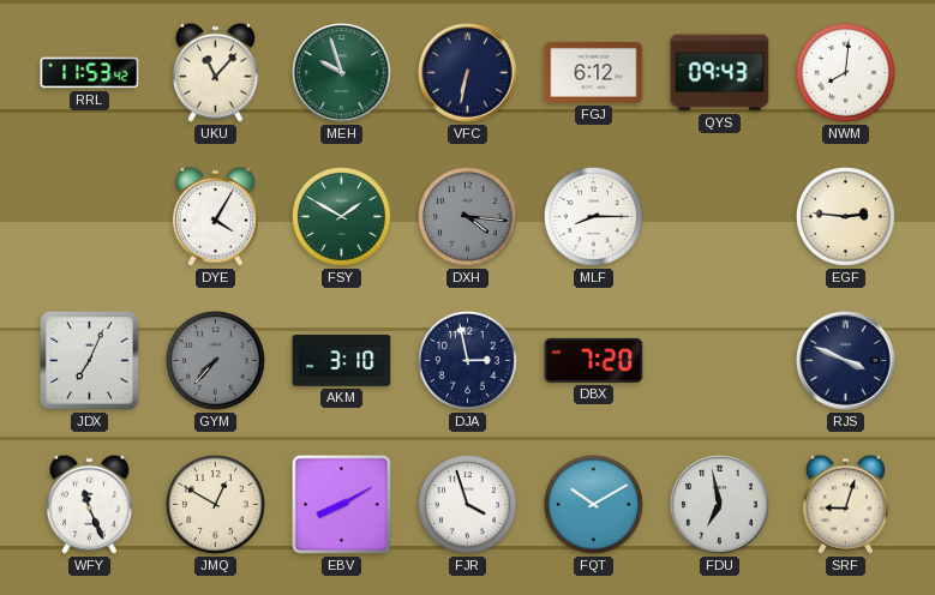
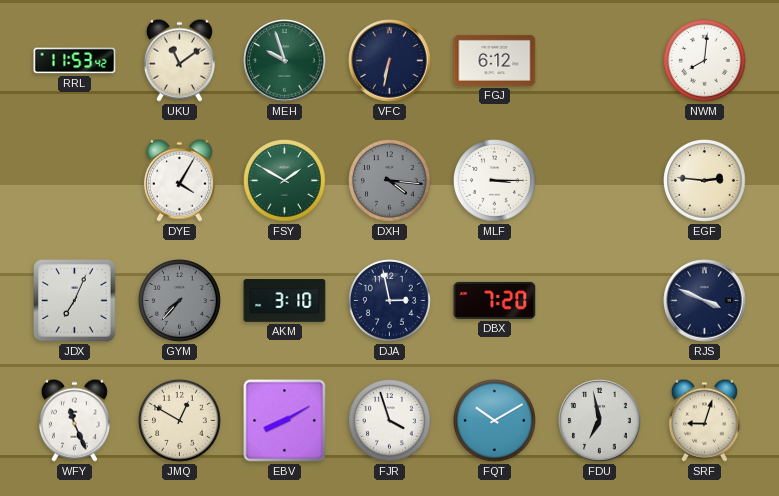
UKU: 11:07 -> 11:09 (179, 60)
QYS: 09:43 -> none (720, 73)
MLF: 8:15 -> 3:15 (495, 181)
